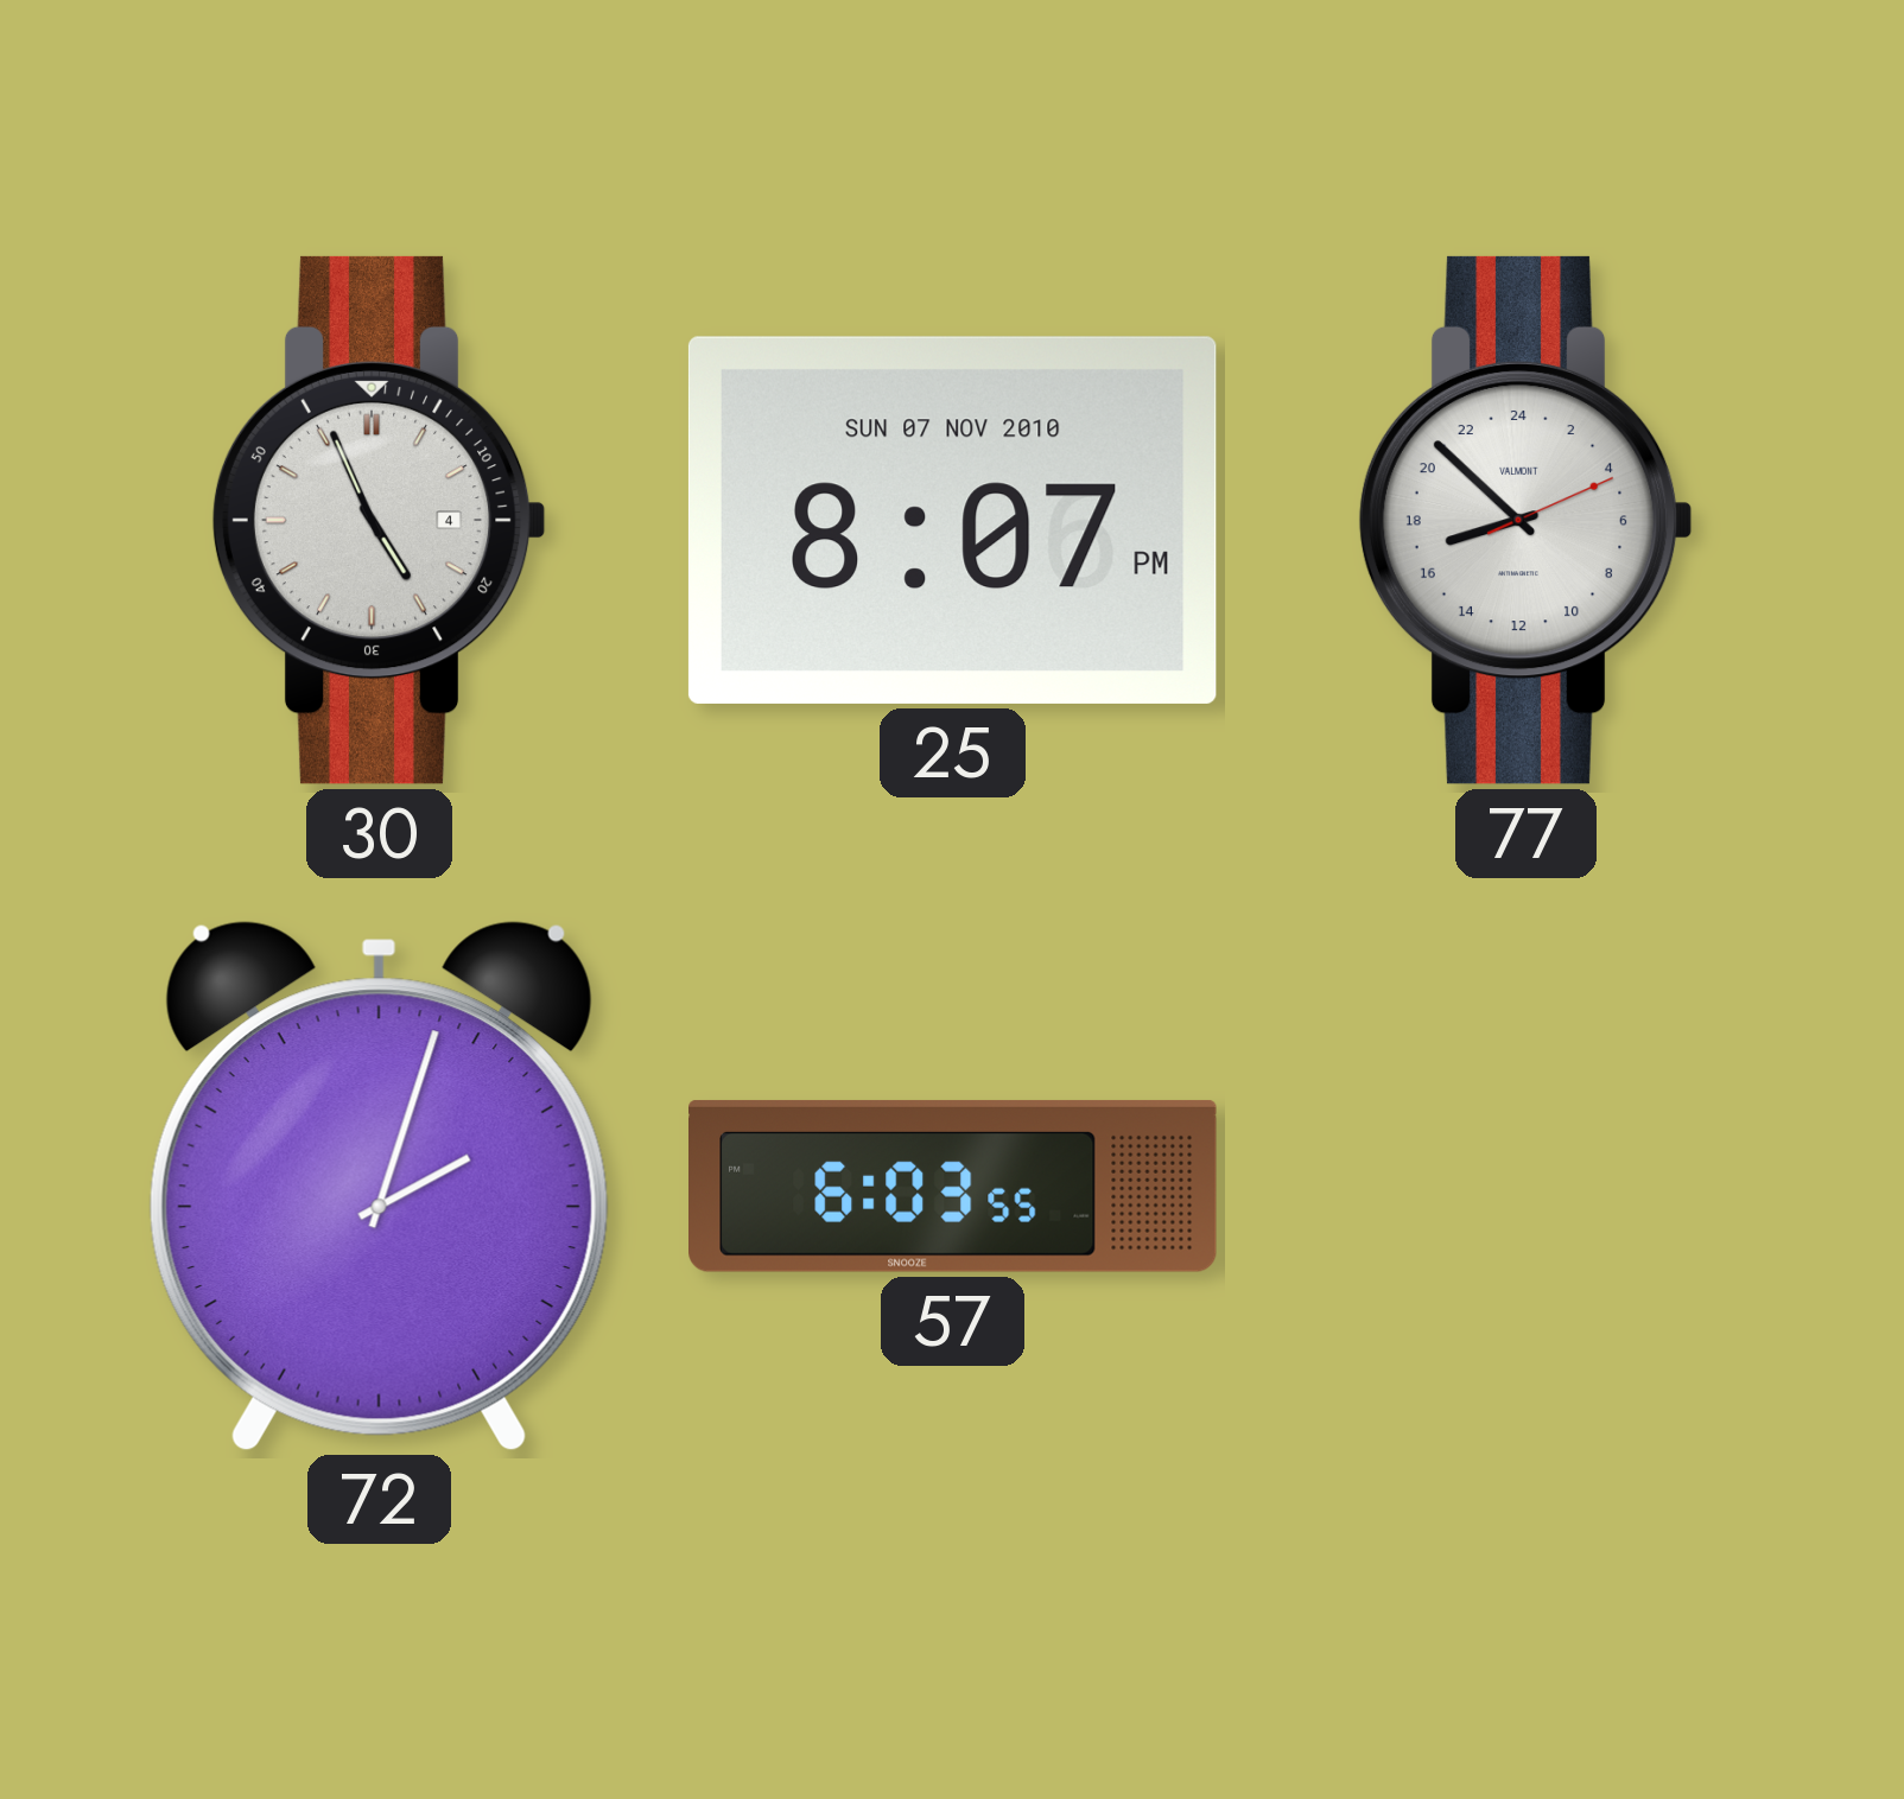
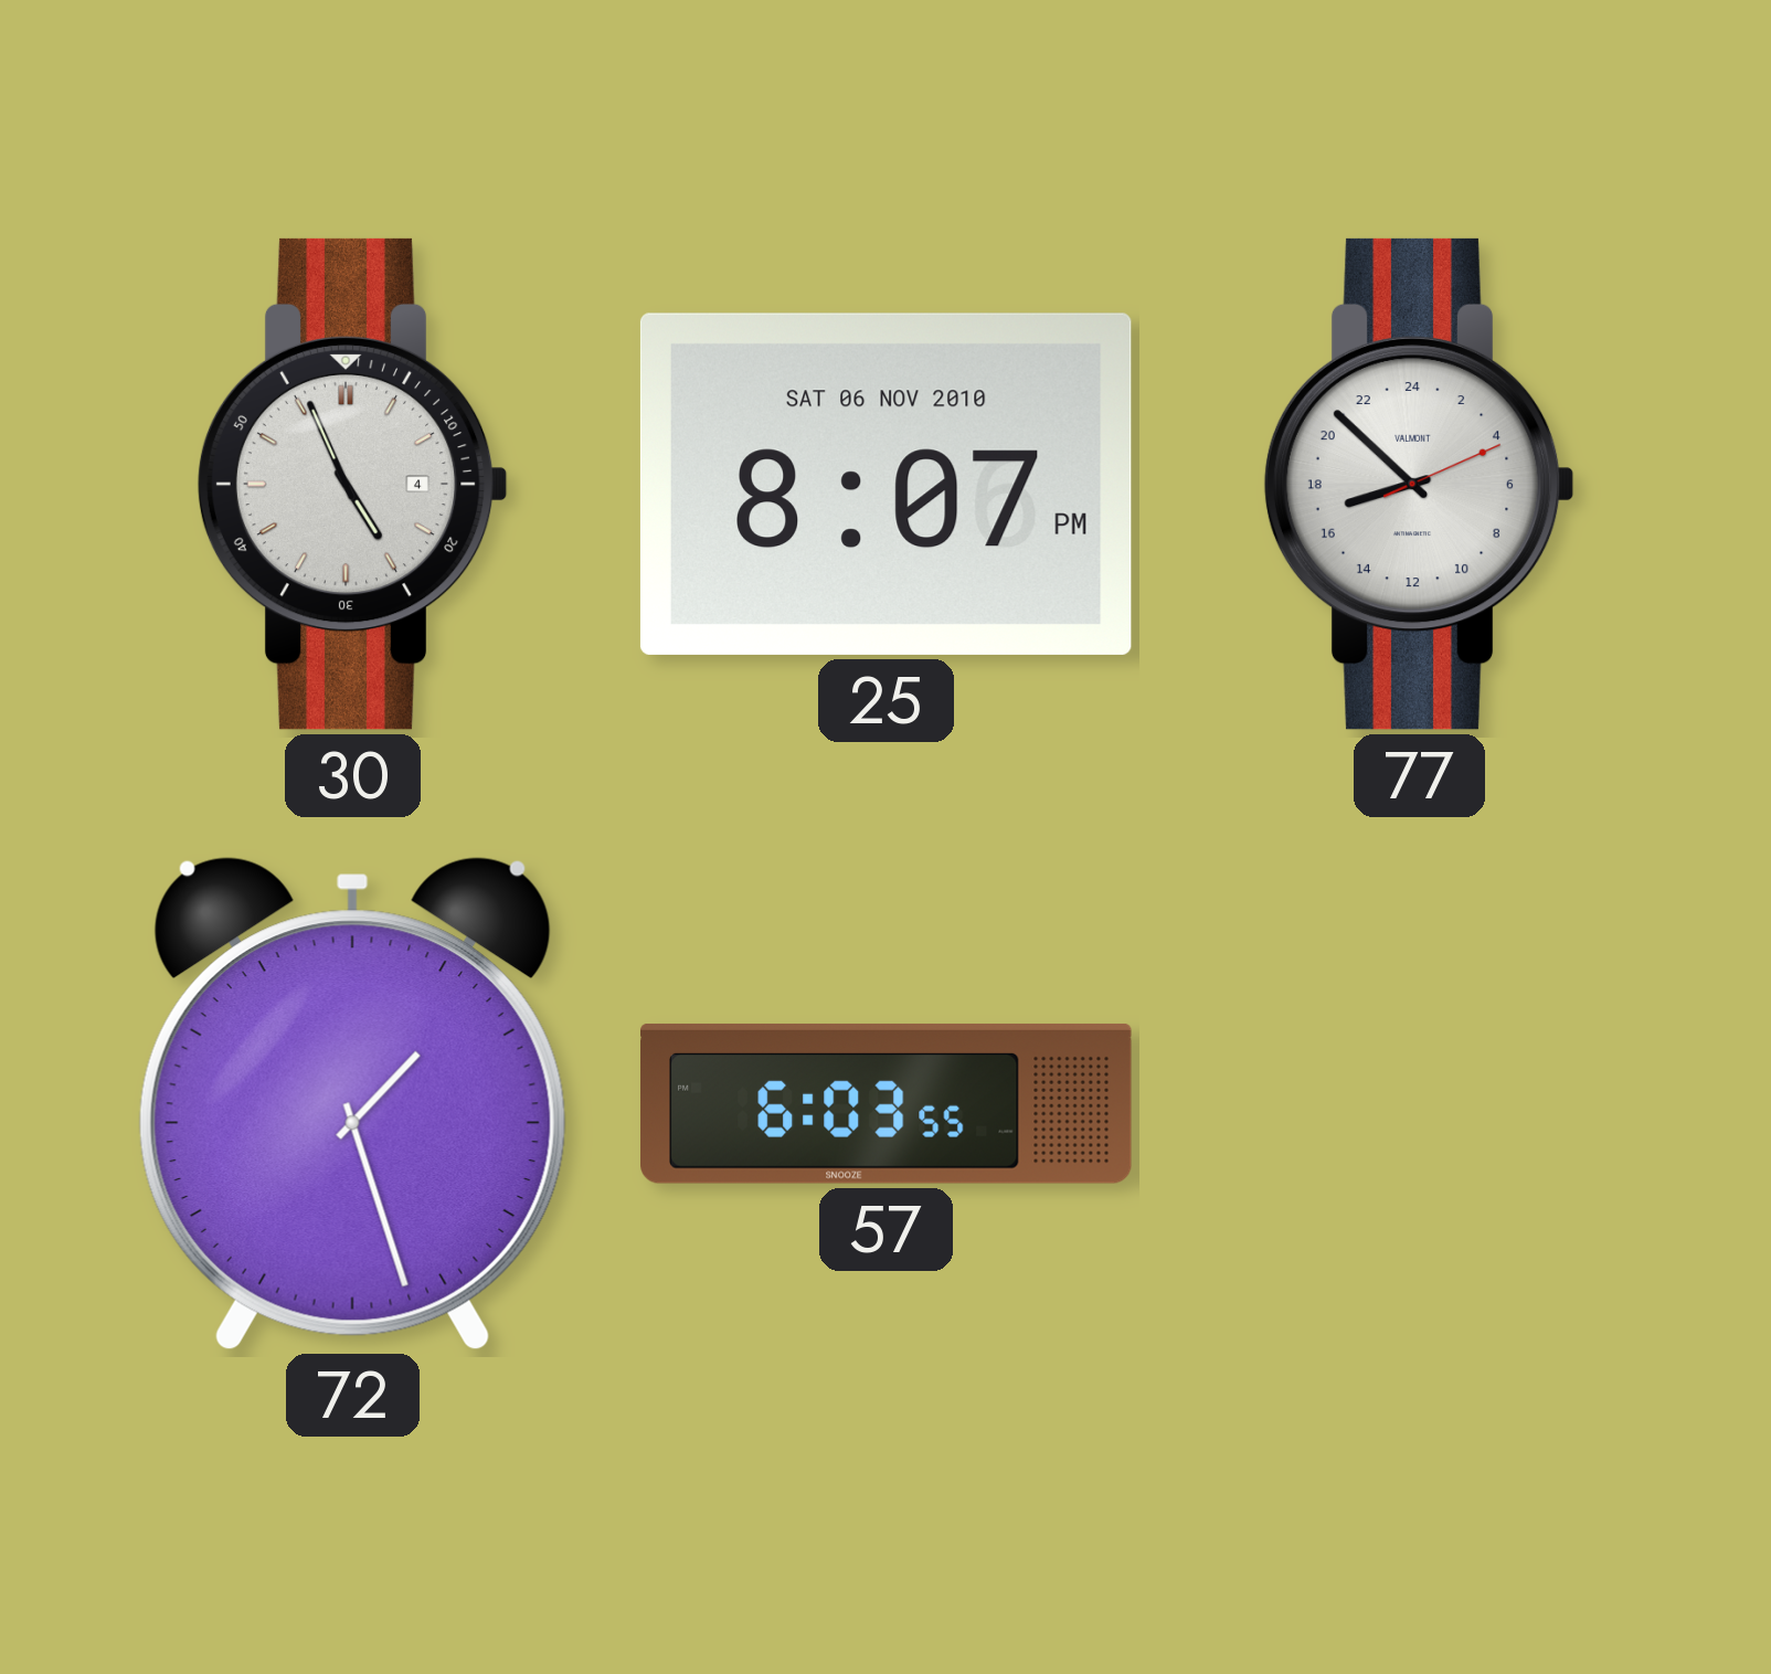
25 date: SUN 07 NOV 2010 -> SAT 06 NOV 2010 (885, 484)
72: 2:03 -> 1:27 (352, 1103)
